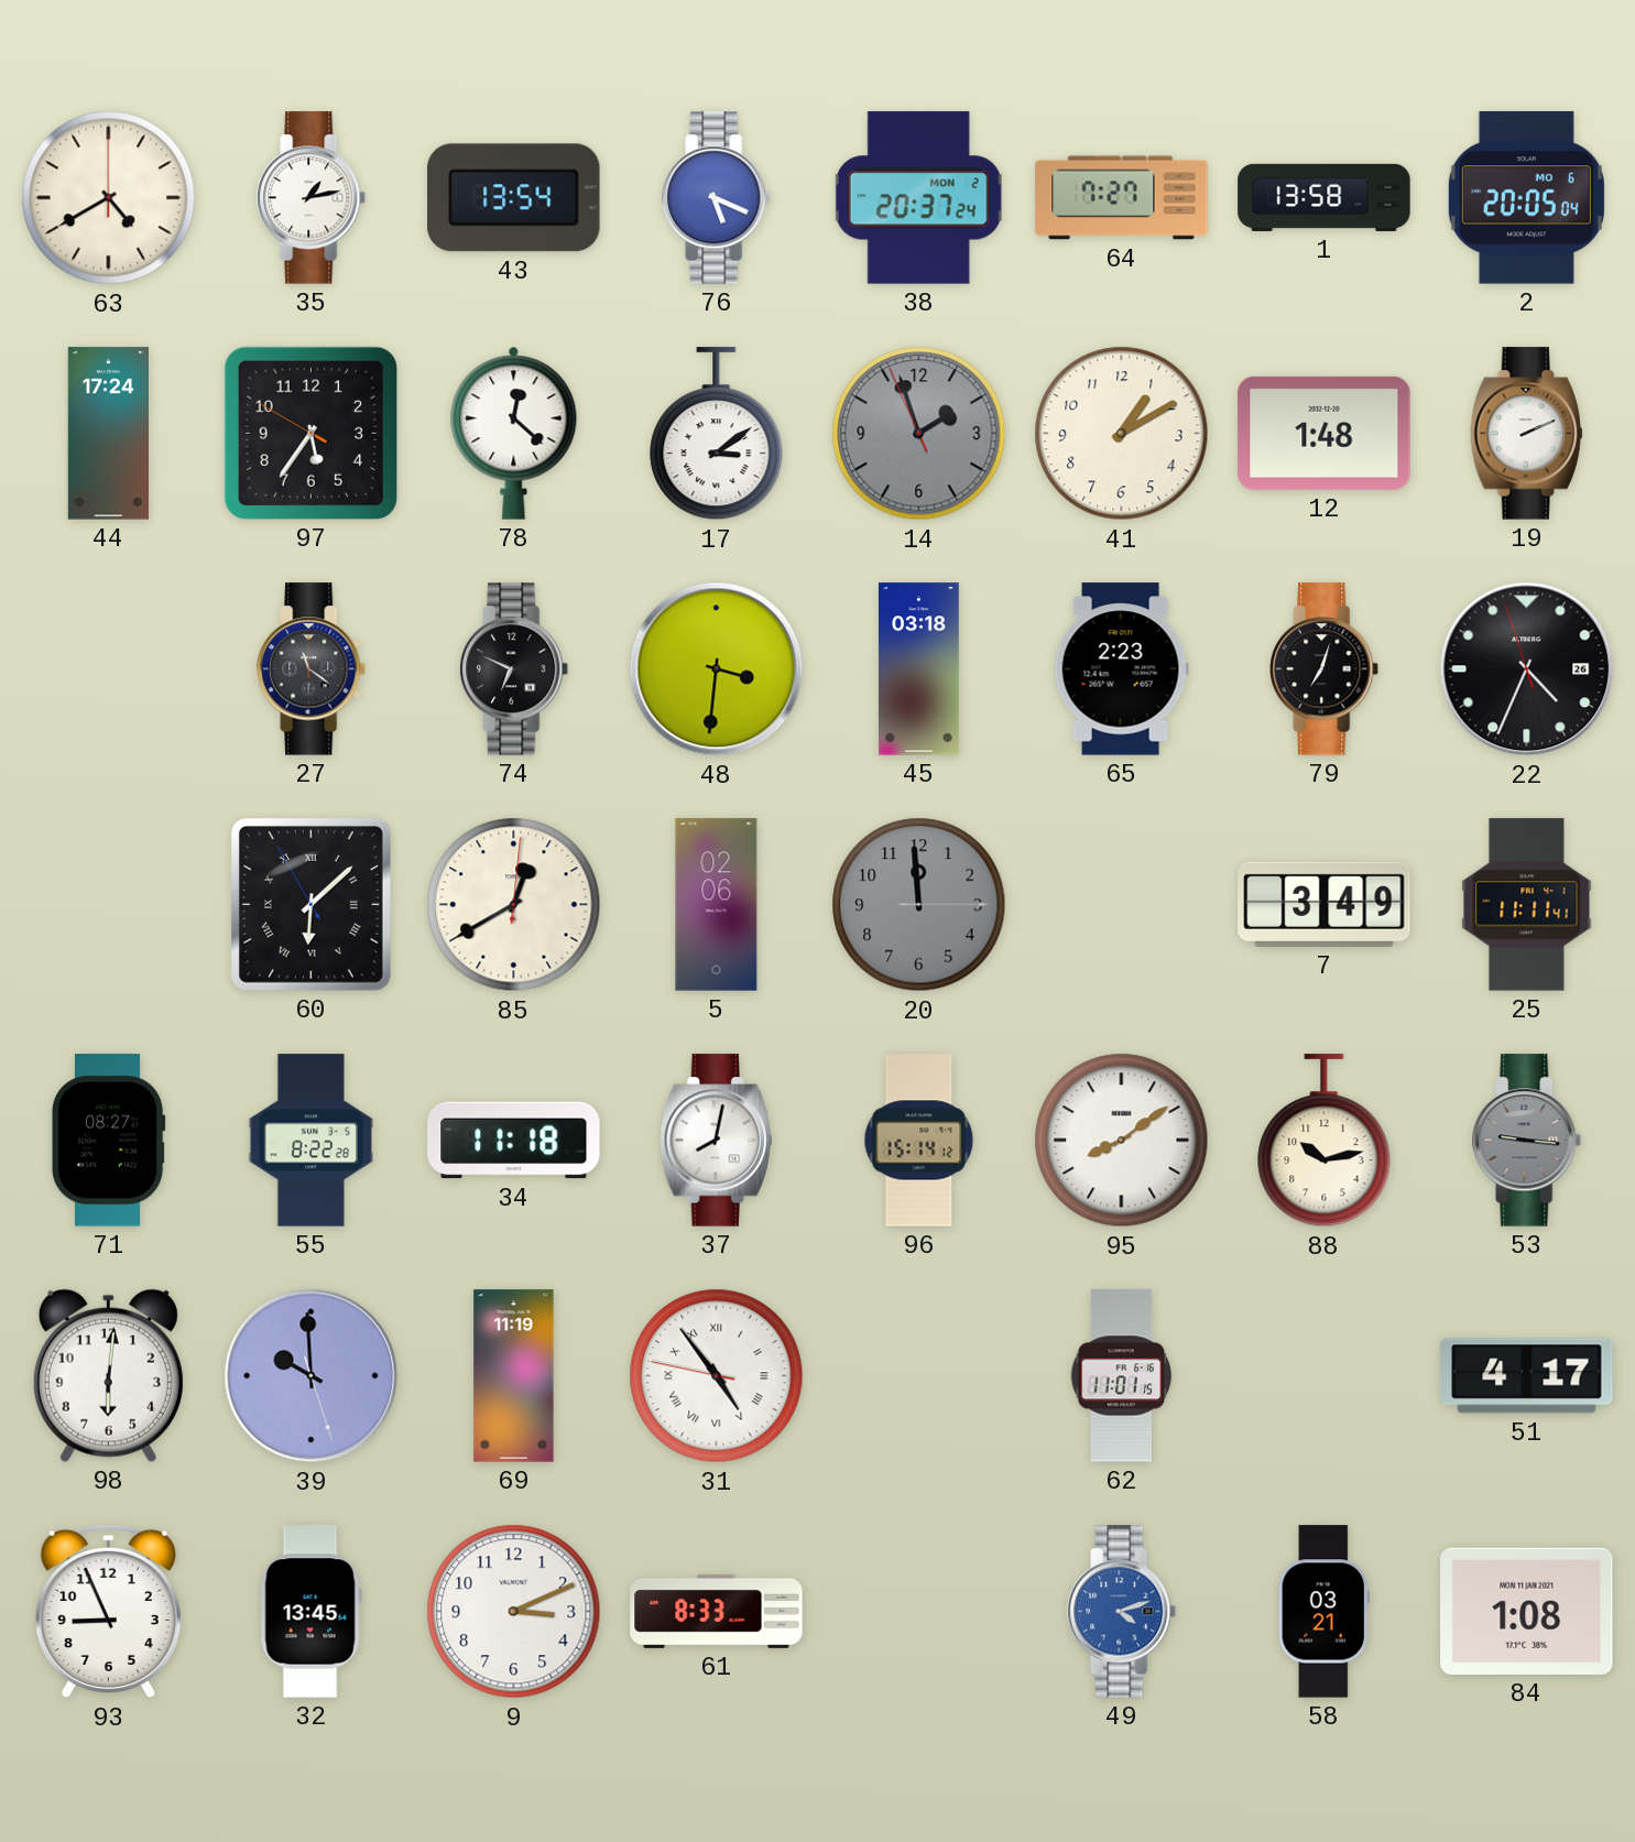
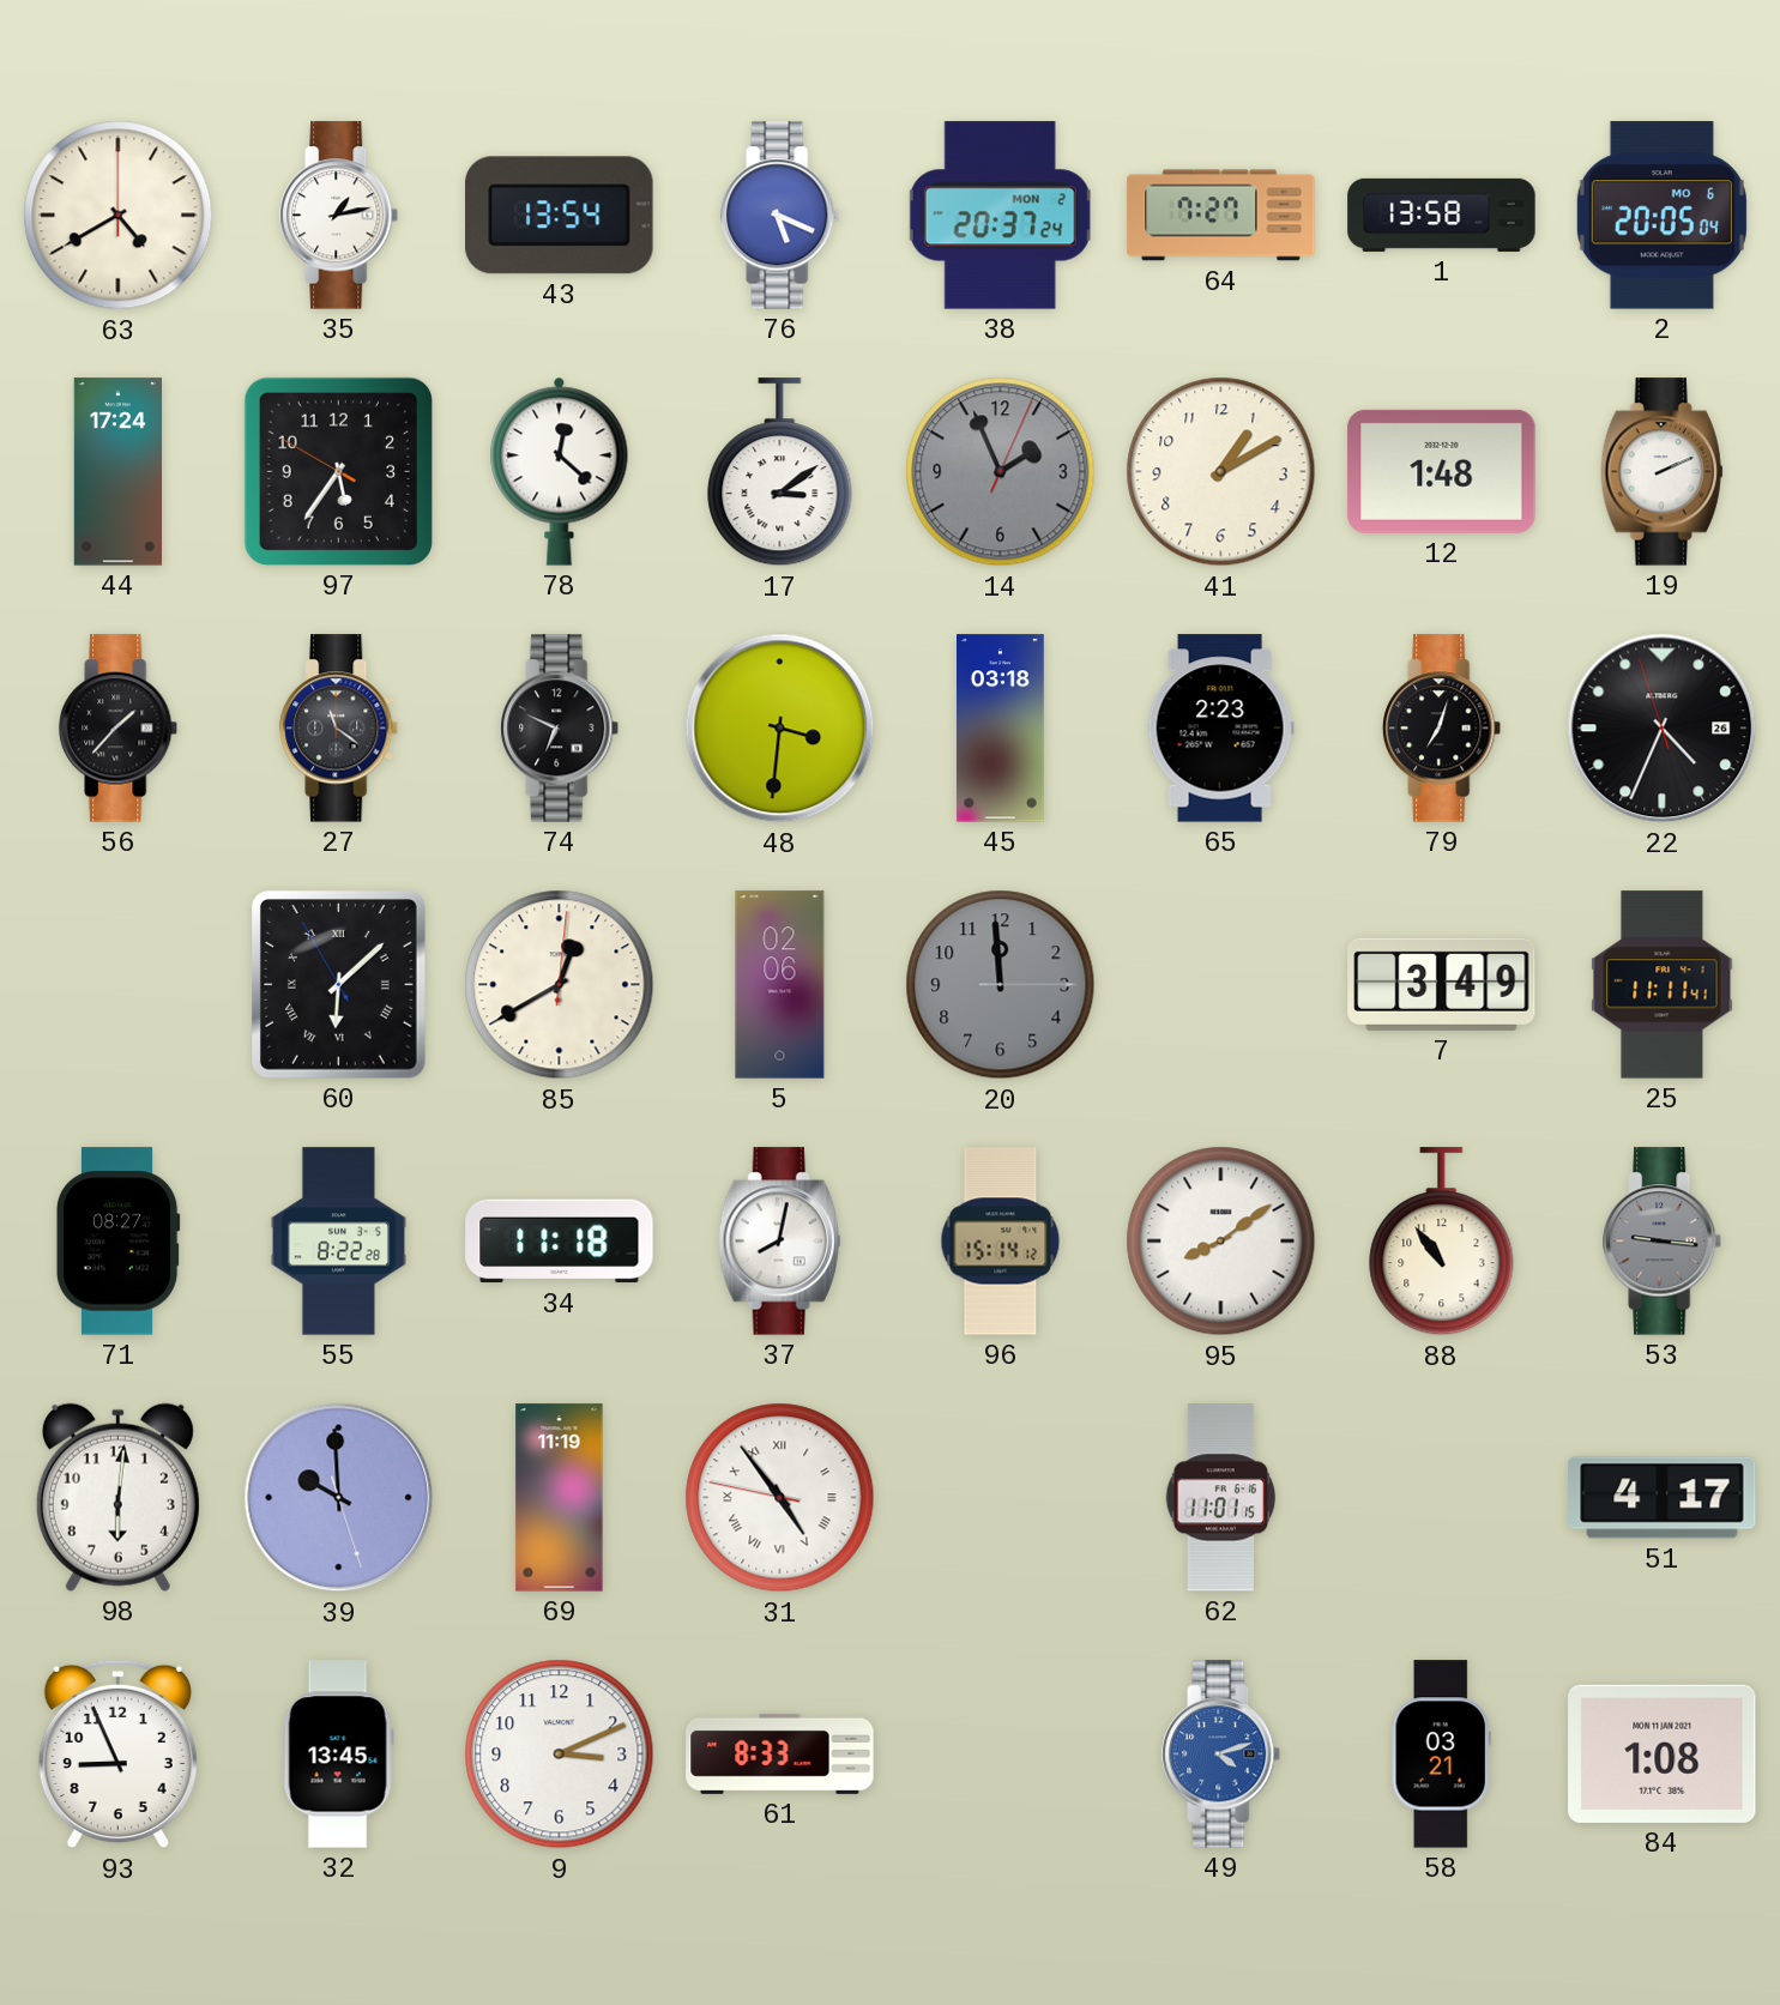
14: 1:56:56 -> 1:56:04 (1001, 472)
56: none -> 1:37 (119, 729)
88: 10:13 -> 10:54 (1442, 1242)
